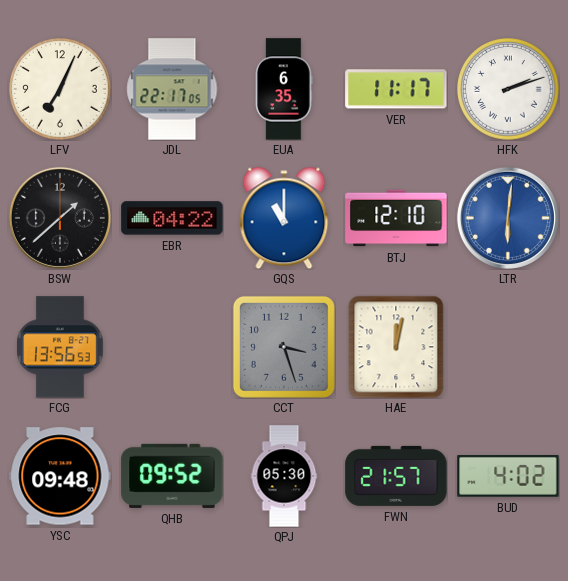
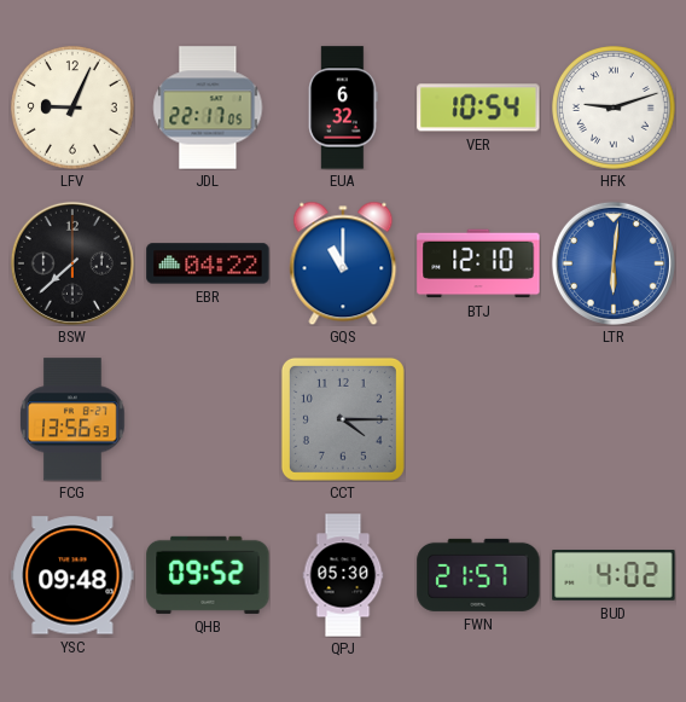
LFV: 7:04 -> 9:04 (74, 109)
EUA: 6:35 -> 6:32 (343, 108)
VER: 11:17 -> 10:54 (478, 108)
HFK: 2:12 -> 9:12 (615, 109)
BSW: 1:38 -> 7:38 (72, 263)
CCT: 3:27 -> 4:15 (343, 419)
HAE: 12:02 -> none (396, 347)
